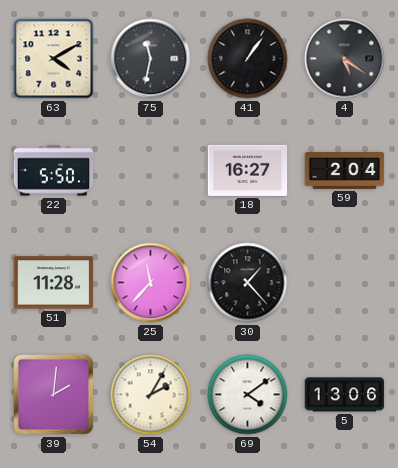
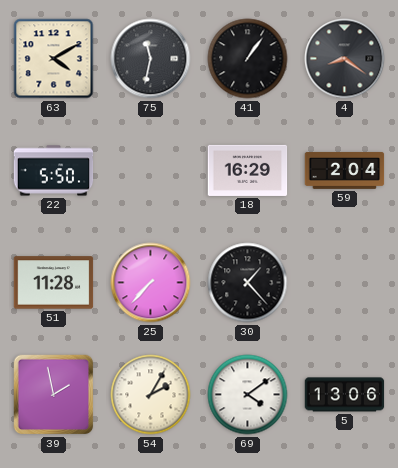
4: 5:21 -> 8:21 (345, 59)
18: 16:27 -> 16:29 (248, 170)
25: 11:37 -> 7:37 (151, 283)
39: 2:01 -> 1:58 (54, 395)
